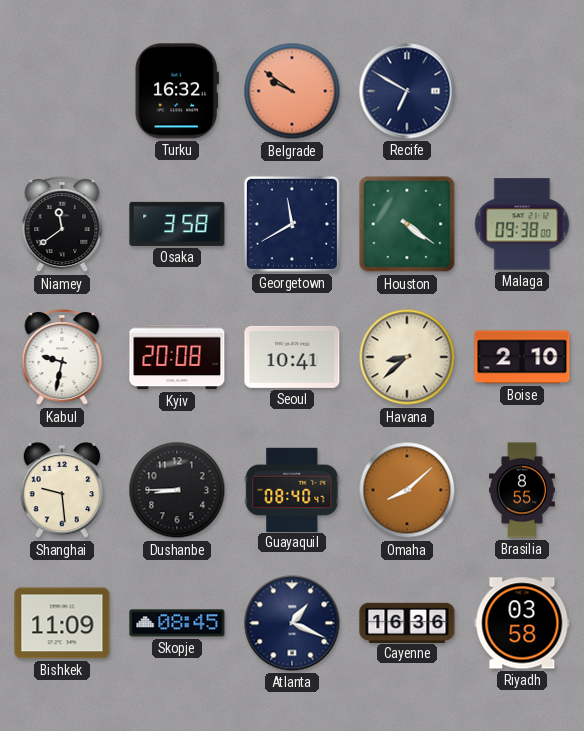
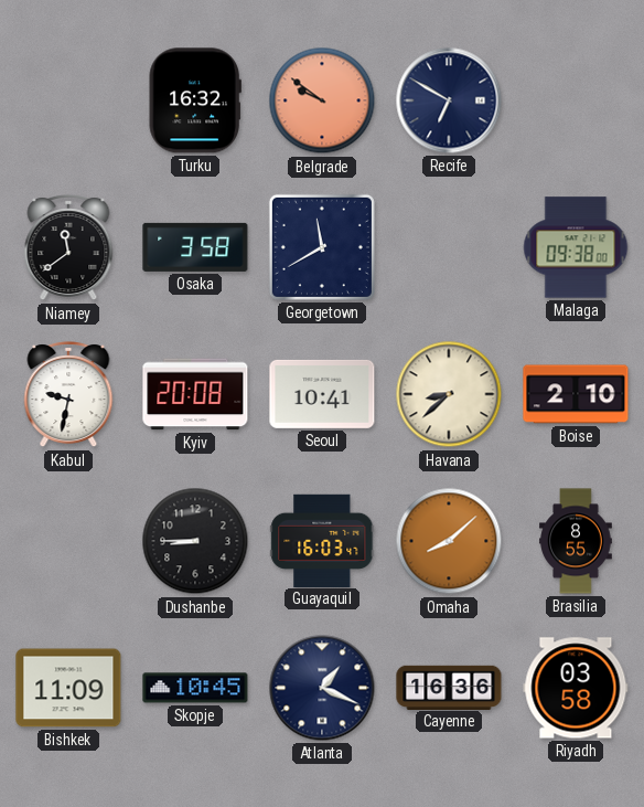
Houston: 4:21 -> none (407, 224)
Shanghai: 9:29 -> none (62, 490)
Guayaquil: 08:40 -> 16:03 (322, 540)
Skopje: 08:45 -> 10:45 (195, 688)
